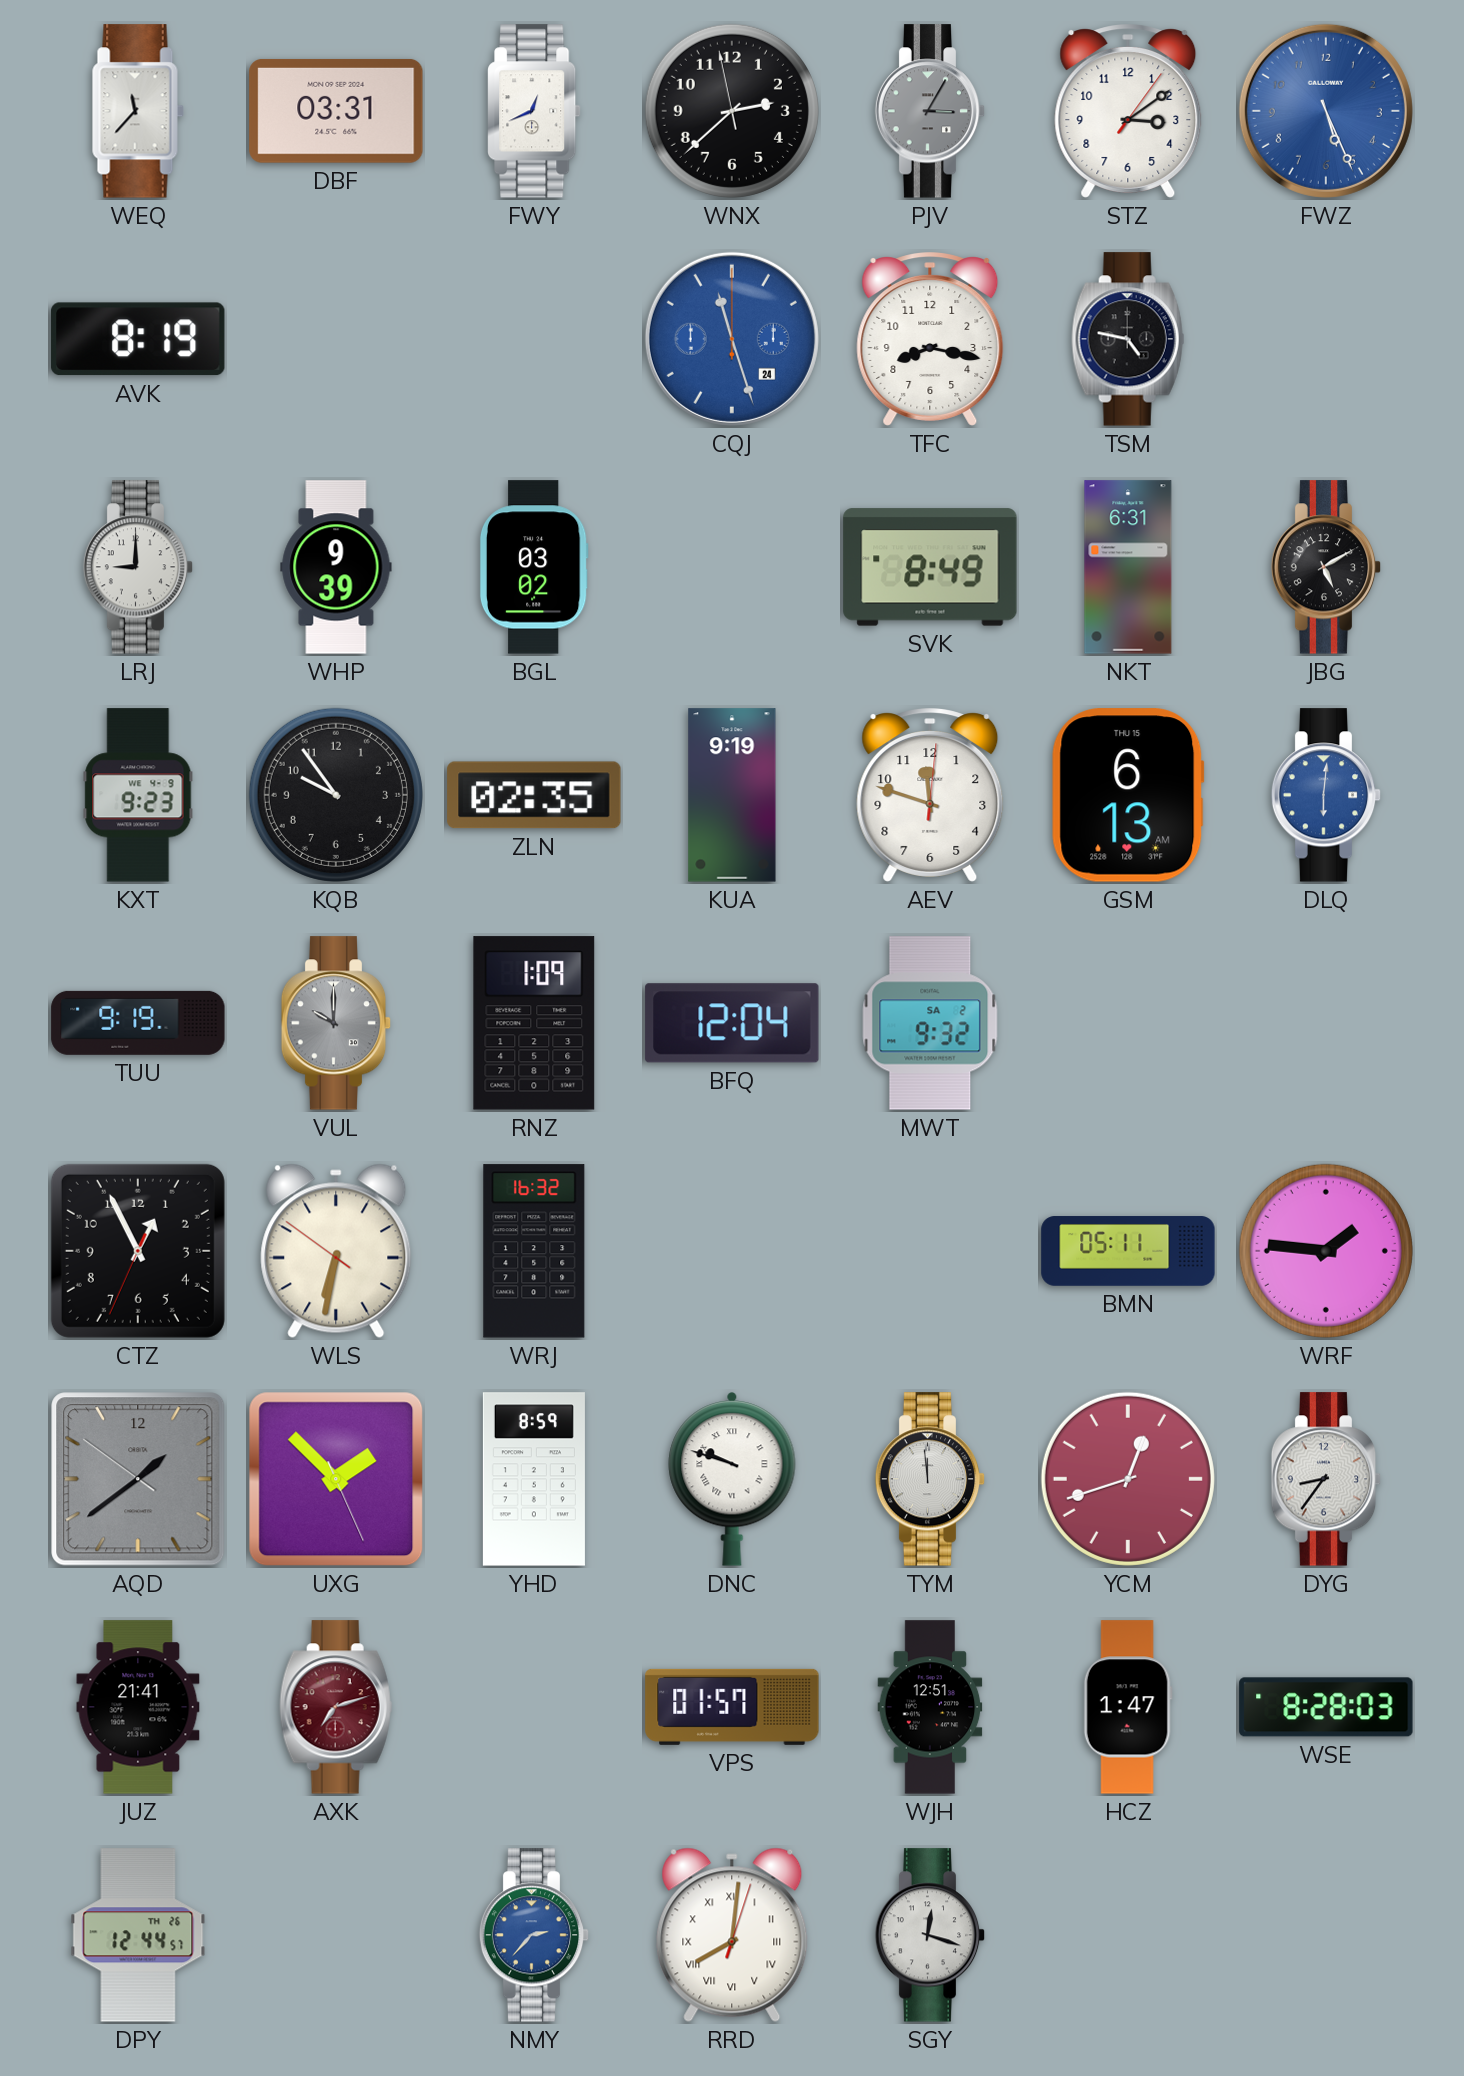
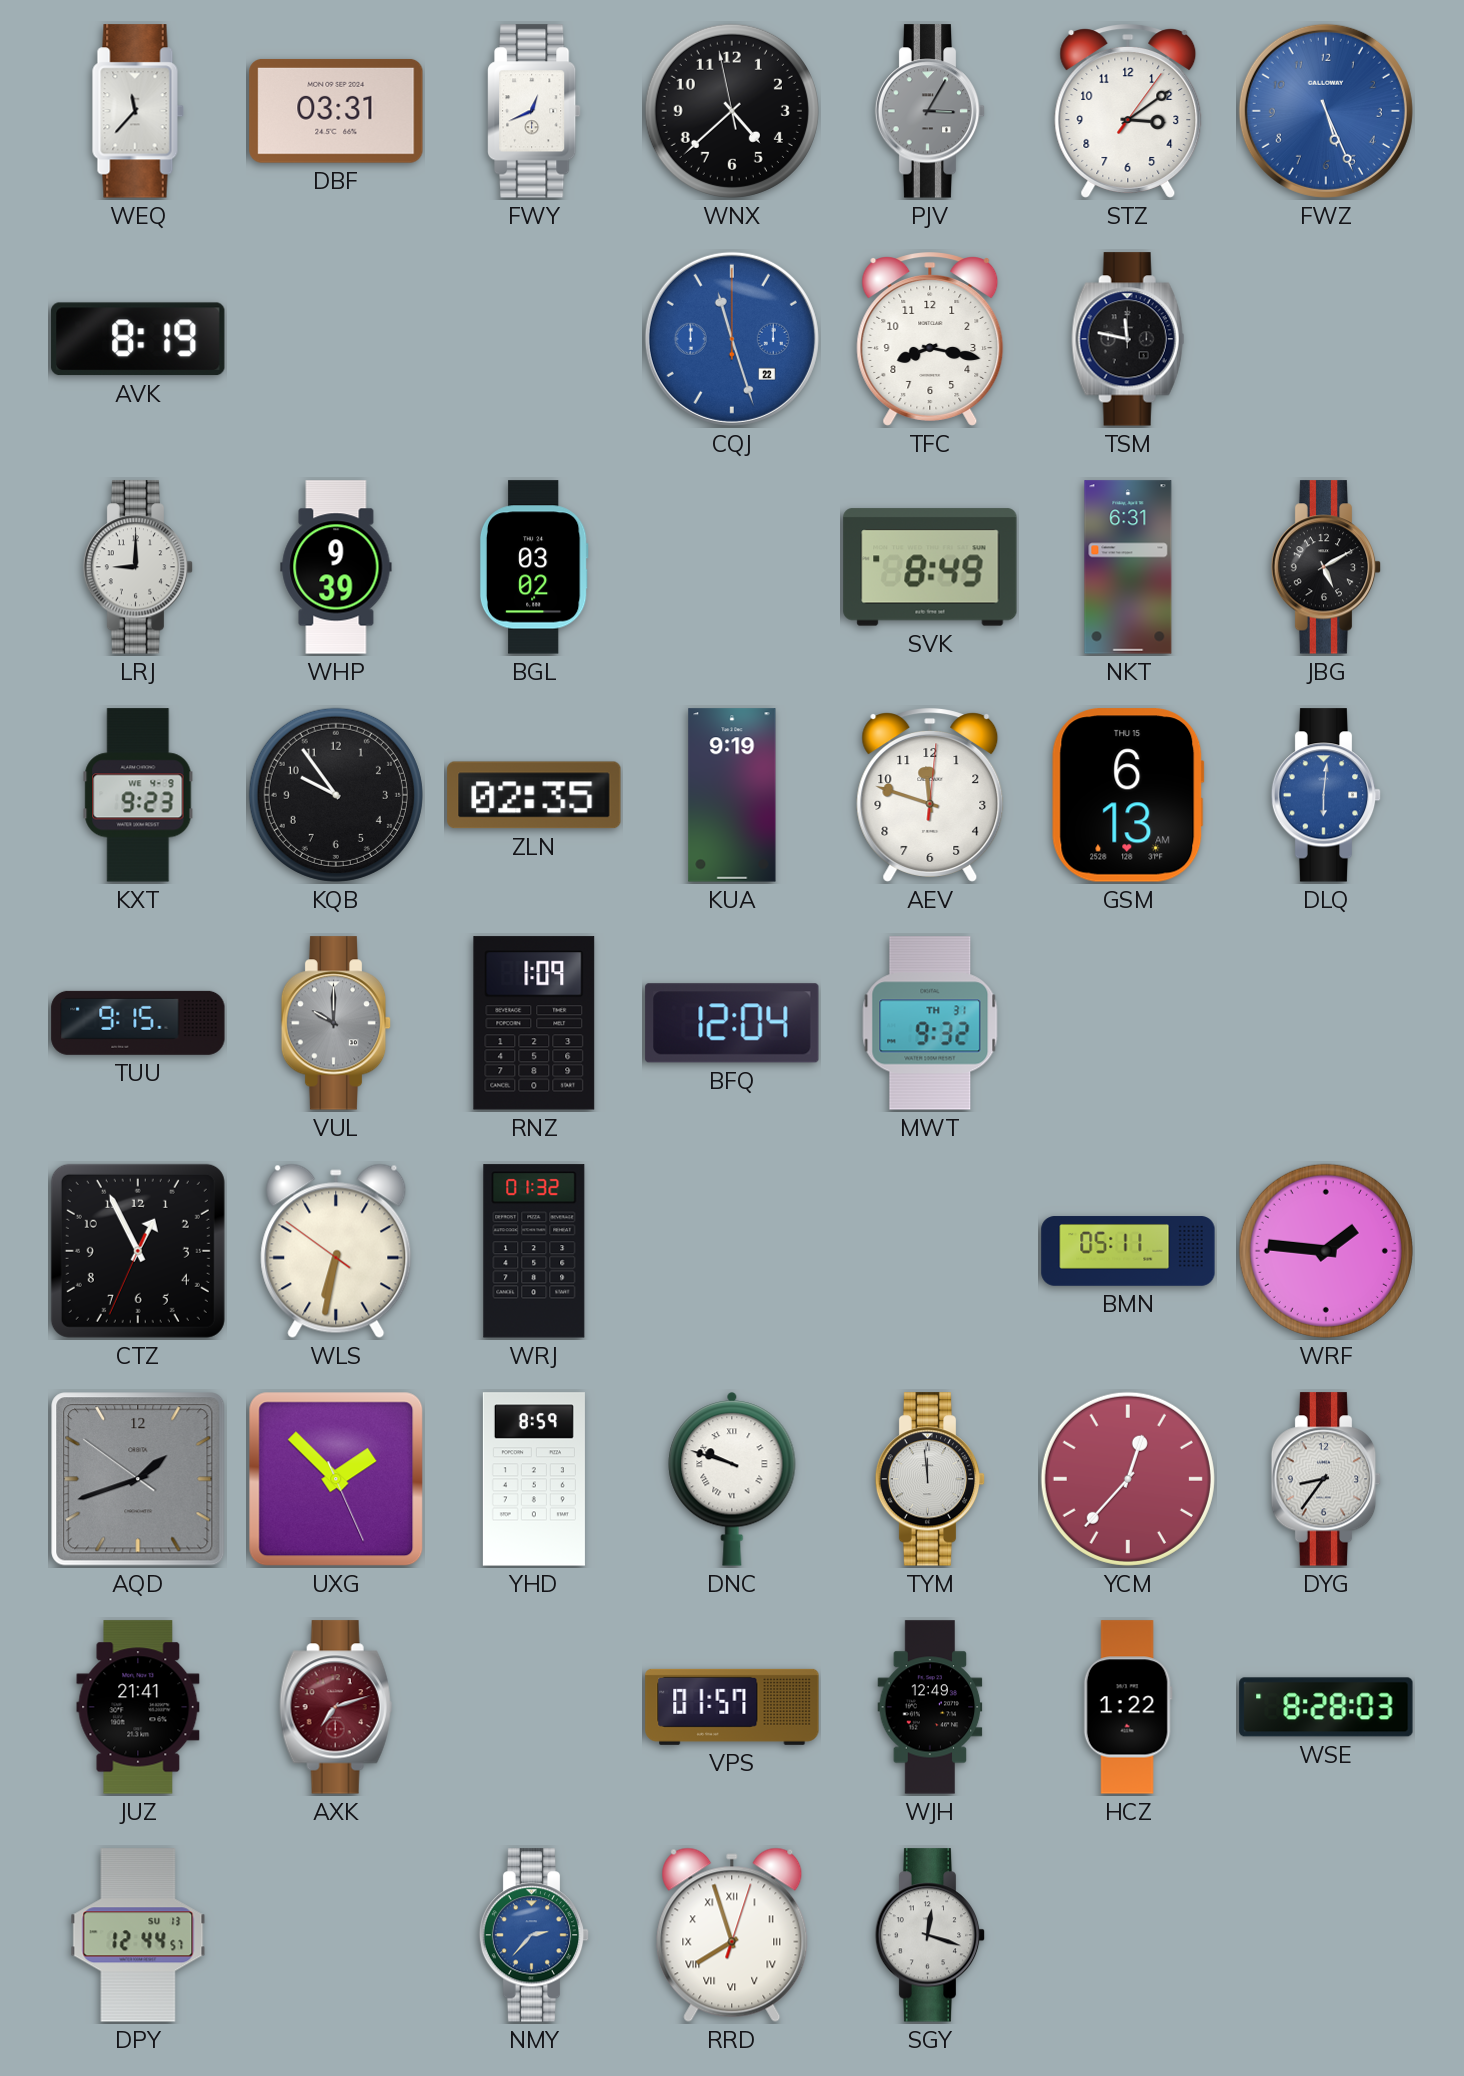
WNX: 2:37 -> 4:37 (732, 111)
CQJ date: 24 -> 22 (732, 339)
TSM: 4:47 -> 11:47 (1128, 339)
TUU: 9:19 -> 9:15 (138, 1023)
MWT date: SA 2 -> TH 31 (930, 1023)
WRJ: 16:32 -> 01:32 (534, 1251)
AQD: 1:38 -> 1:41 (138, 1479)
YCM: 12:42 -> 12:37 (1128, 1479)
WJH: 12:51 -> 12:49 (930, 1707)
HCZ: 1:47 -> 1:22 (1128, 1707)
DPY date: TH 26 -> SU 13 (138, 1935)
RRD: 8:01 -> 7:57 (732, 1935)
